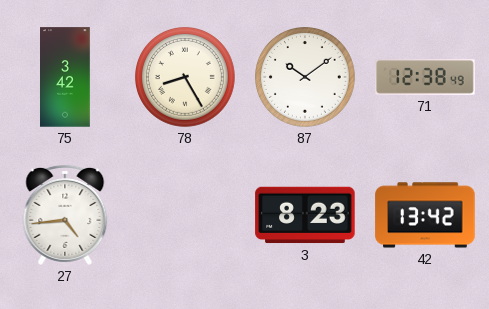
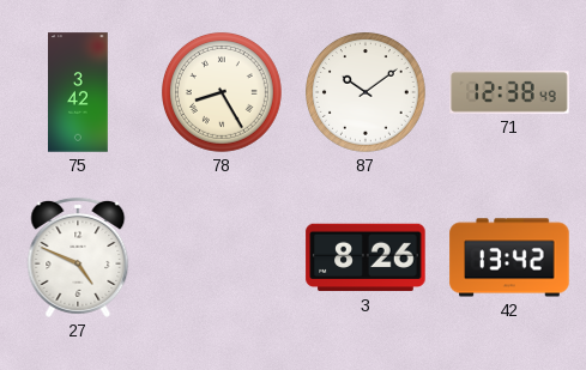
27: 4:44 -> 4:49 (78, 257)
3: 8:23 -> 8:26 (366, 257)
